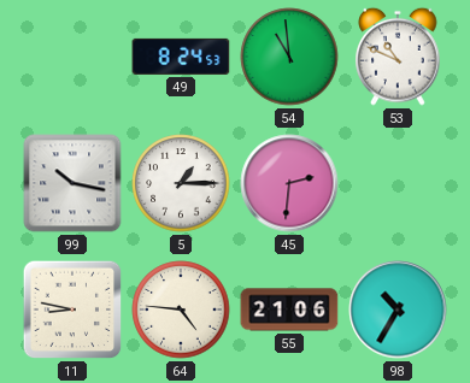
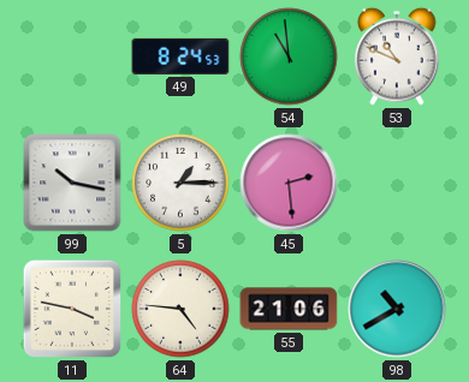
45: 2:31 -> 2:29 (289, 183)
11: 8:47 -> 3:47 (72, 309)
98: 10:35 -> 10:40 (397, 309)
